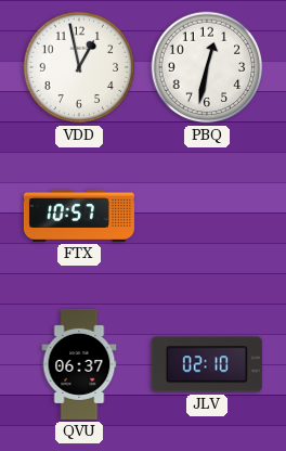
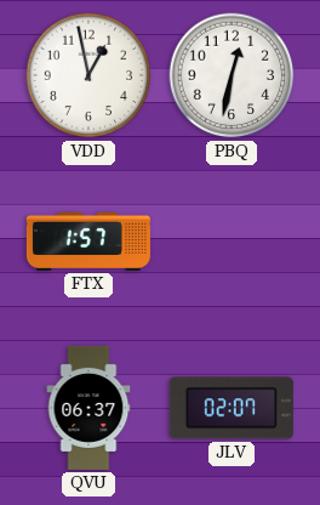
FTX: 10:57 -> 1:57 (88, 242)
JLV: 02:10 -> 02:07 (232, 408)
